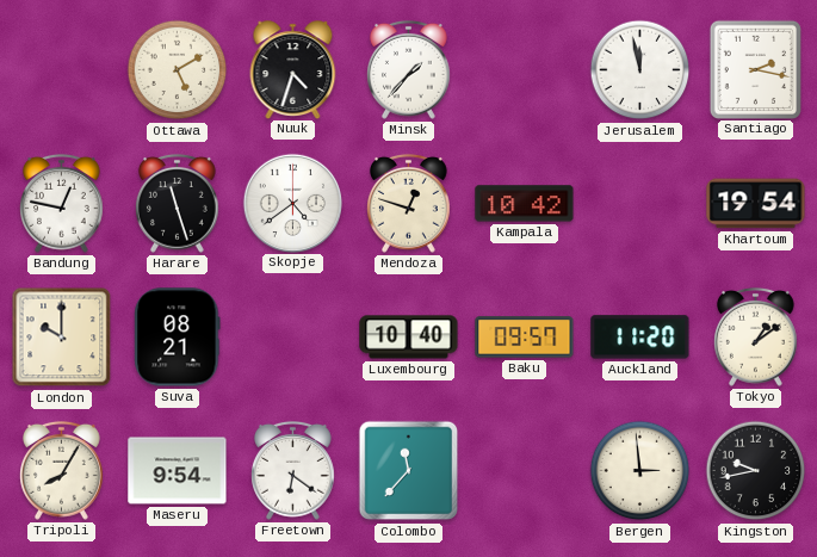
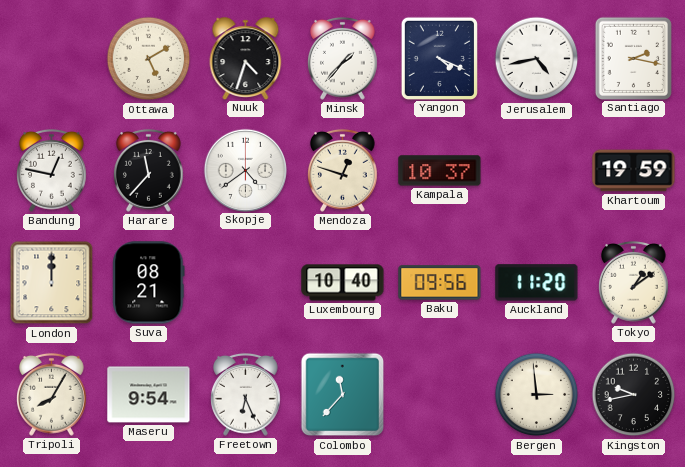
Yangon: none -> 4:19 (439, 58)
Jerusalem: 11:58 -> 4:43 (537, 59)
Harare: 11:27 -> 11:37 (149, 170)
Kampala: 10:42 -> 10:37 (440, 171)
Khartoum: 19:54 -> 19:59 (634, 171)
London: 10:00 -> 12:00 (52, 283)
Baku: 09:57 -> 09:56 (440, 283)
Freetown: 6:21 -> 6:26 (246, 394)
